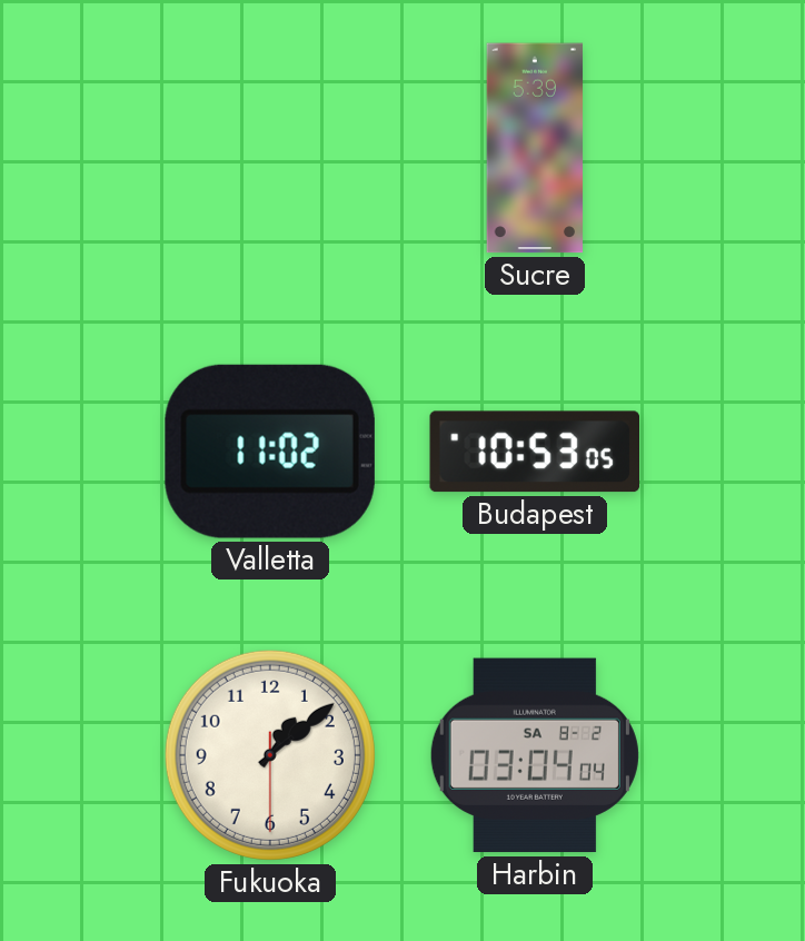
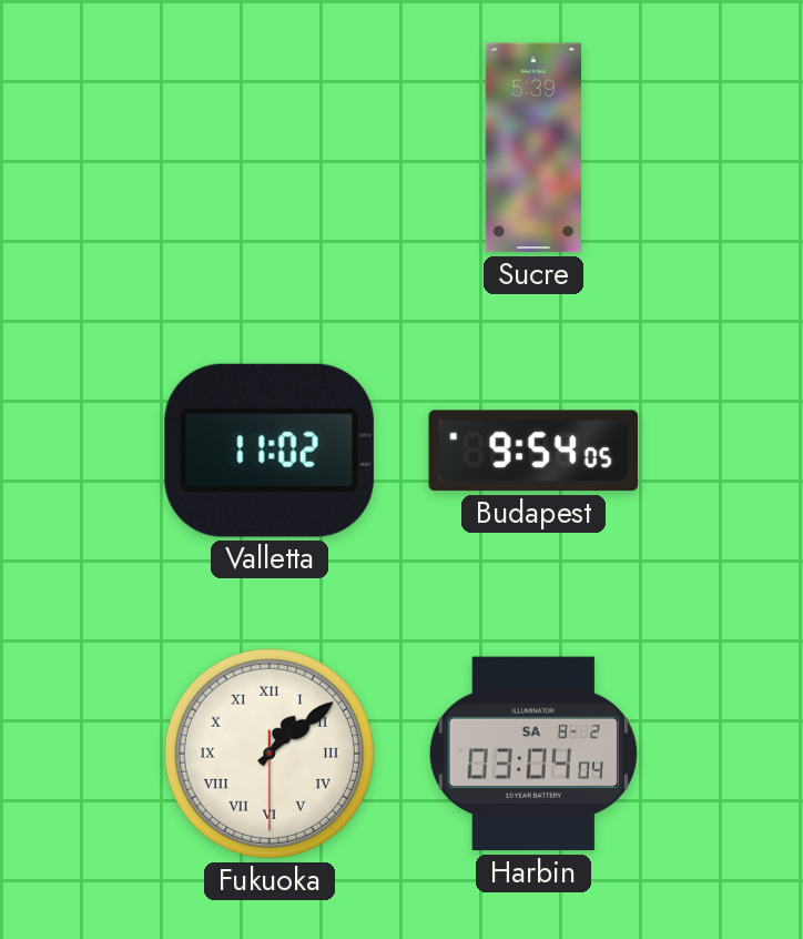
Budapest: 10:53 -> 9:54 (532, 451)
Fukuoka numerals: Arabic -> Roman (270, 754)
